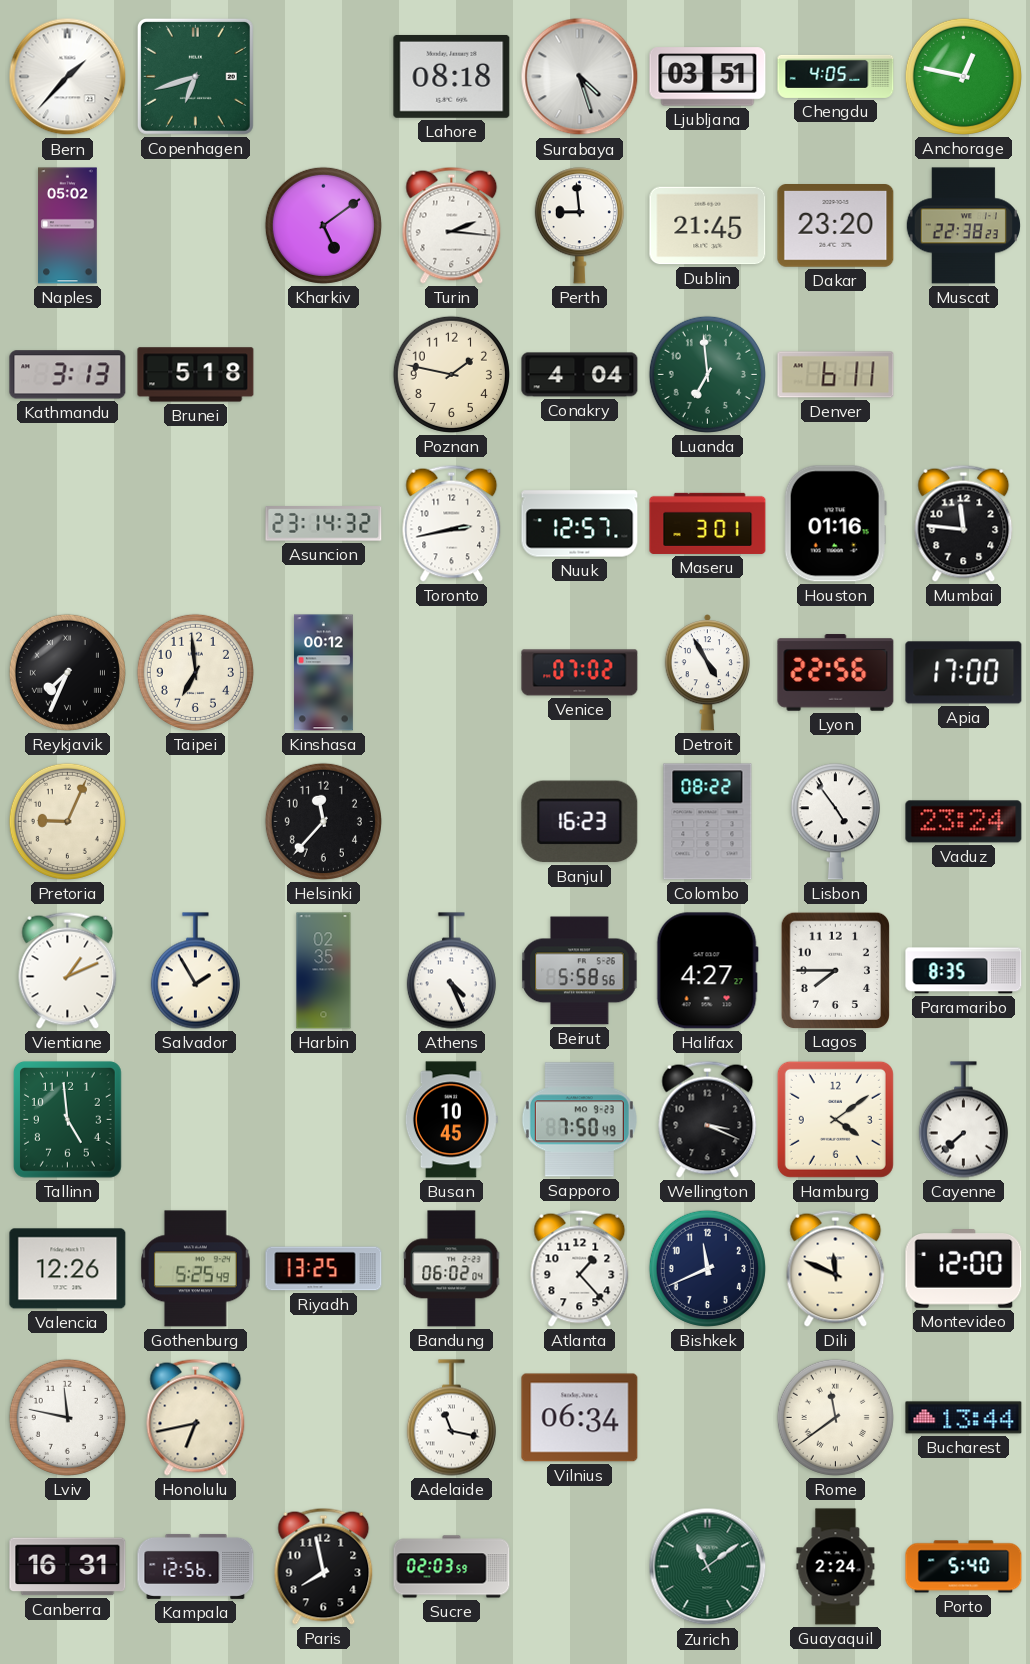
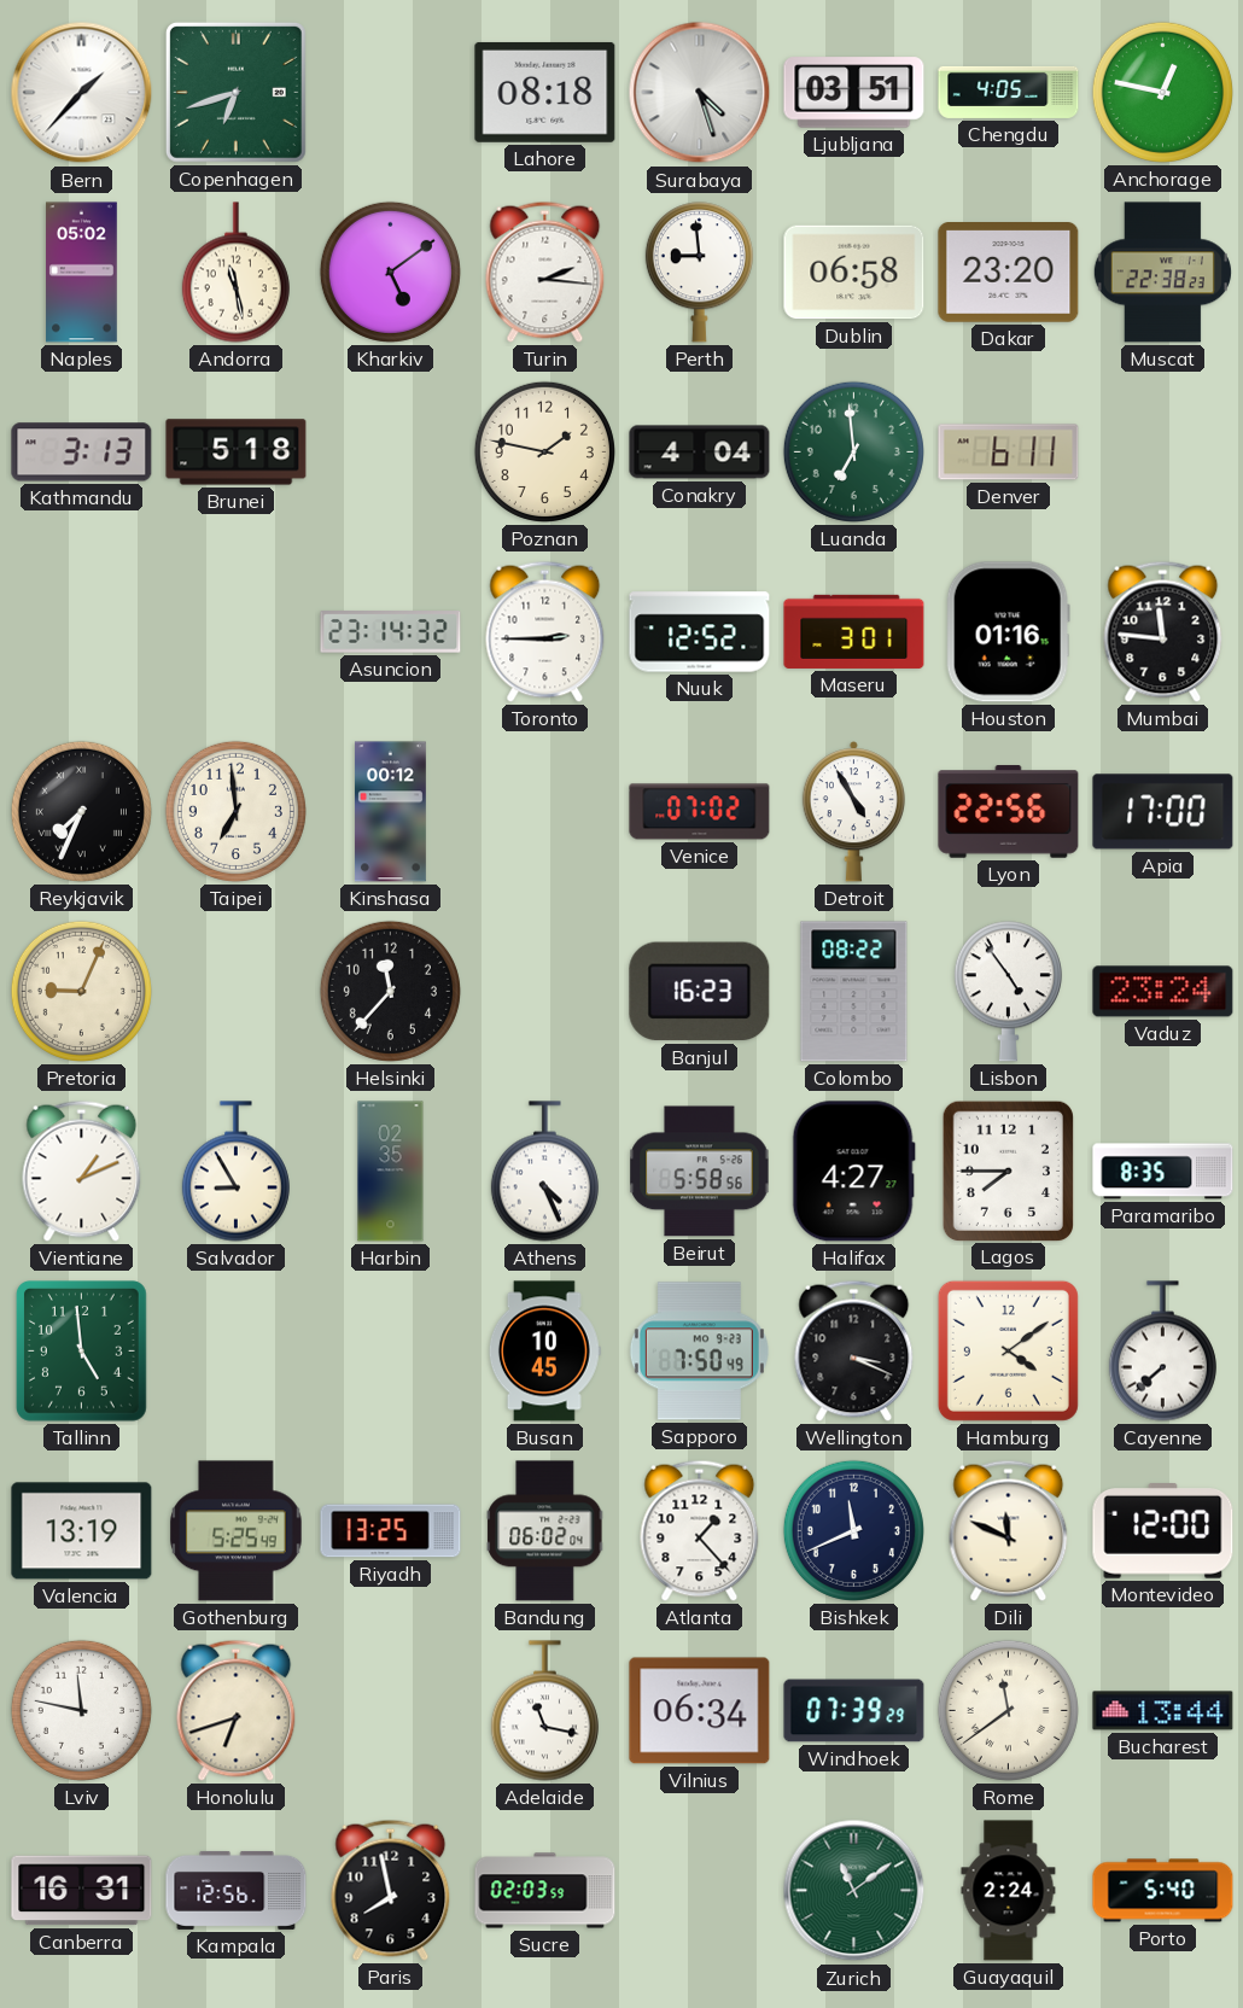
Andorra: none -> 11:28 (235, 273)
Dublin: 21:45 -> 06:58 (854, 273)
Toronto: 2:43 -> 2:45 (545, 631)
Nuuk: 12:57 -> 12:52 (700, 632)
Salvador: 1:55 -> 8:55 (235, 1172)
Valencia: 12:26 -> 13:19 (82, 1531)
Honolulu: 6:43 -> 6:42 (237, 1710)
Windhoek: none -> 07:39 (854, 1711)
